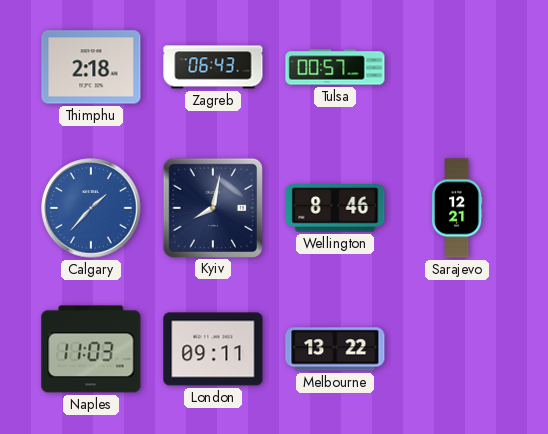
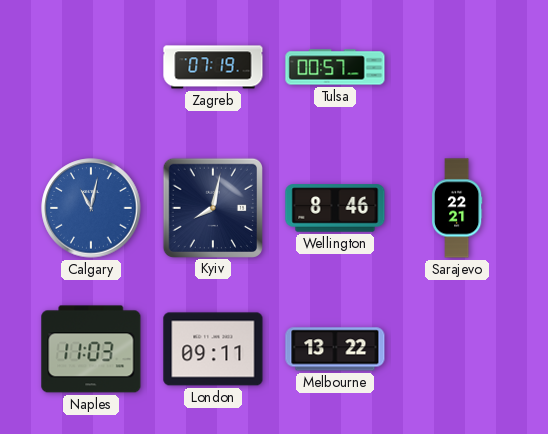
Thimphu: 2:18 -> none (91, 67)
Zagreb: 06:43 -> 07:19 (213, 67)
Calgary: 1:37 -> 11:02 (91, 208)
Sarajevo: 12:21 -> 22:21 (457, 208)
